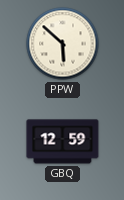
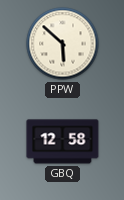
GBQ: 12:59 -> 12:58 (63, 142)
